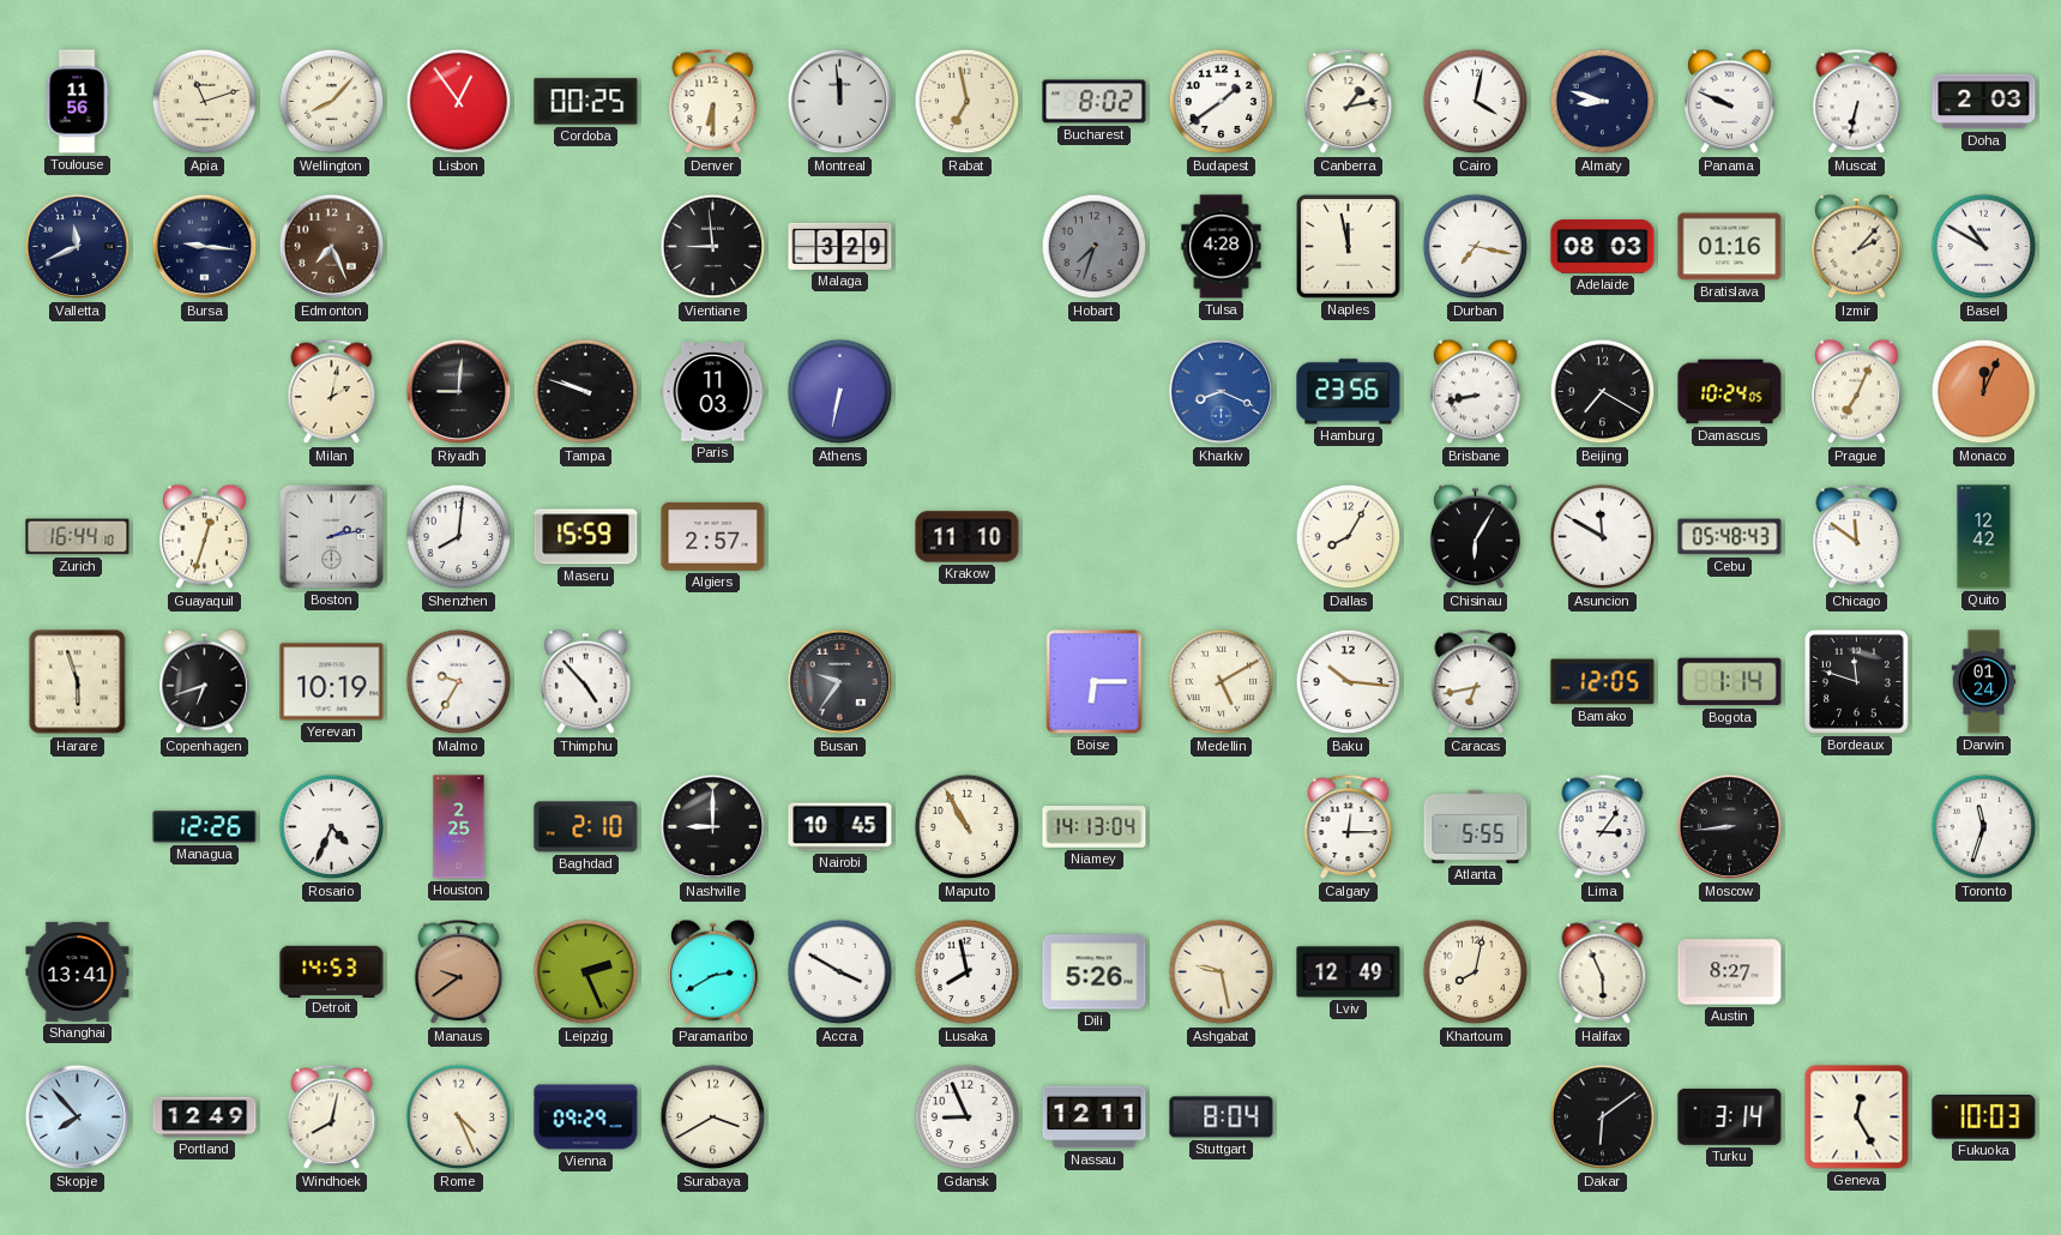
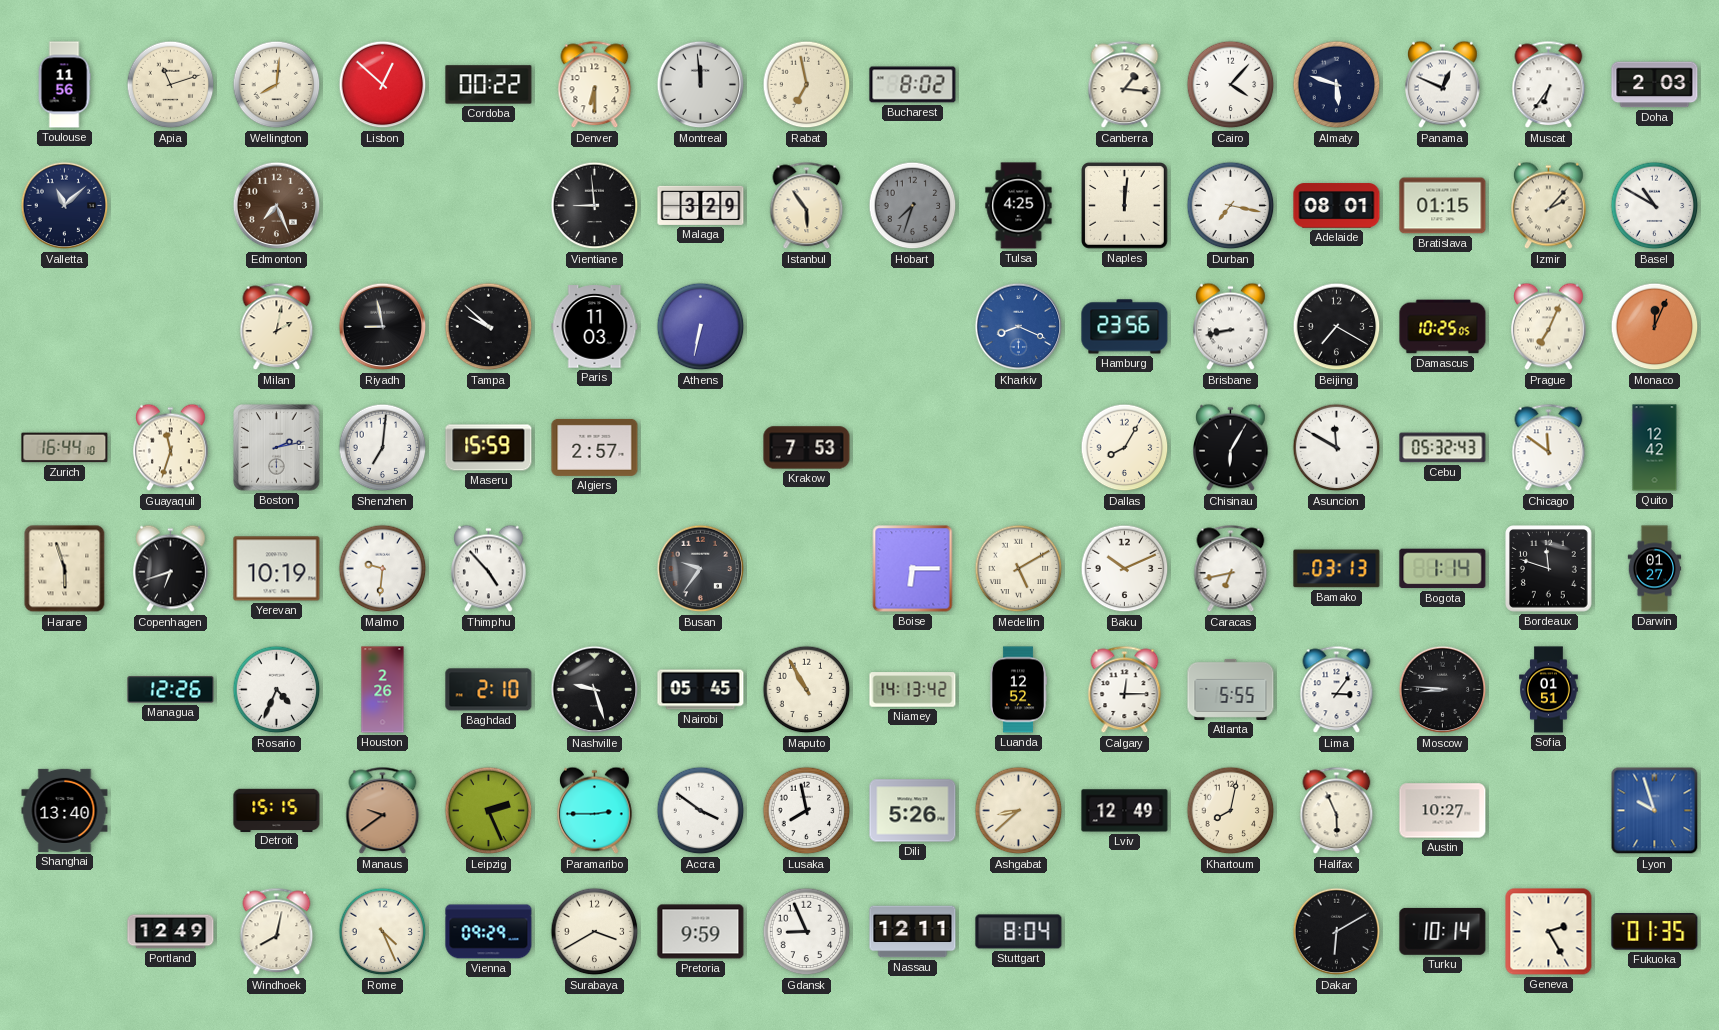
Wellington: 8:07 -> 8:01 (277, 85)
Lisbon: 12:54 -> 12:52 (383, 85)
Cordoba: 00:25 -> 00:22 (489, 85)
Budapest: 1:39 -> none (1222, 102)
Canberra: 1:13 -> 1:16 (1125, 85)
Cairo: 4:02 -> 4:07 (1231, 85)
Almaty: 8:48 -> 5:48 (1337, 85)
Panama: 9:49 -> 12:49 (1443, 85)
Muscat: 6:32 -> 6:36 (1549, 85)
Valletta: 11:41 -> 11:08 (65, 206)
Bursa: 9:16 -> none (205, 247)
Istanbul: none -> 5:54 (807, 206)
Tulsa: 4:28 -> 4:25 (1019, 206)
Naples: 11:58 -> 12:01 (1125, 206)
Adelaide: 08:03 -> 08:01 (1337, 206)
Bratislava: 01:16 -> 01:15 (1443, 206)
Riyadh: 9:01 -> 8:58 (383, 327)
Tampa: 9:48 -> 9:52 (489, 327)
Damascus: 10:24 -> 10:25 (1443, 327)
Guayaquil: 12:33 -> 11:33 (171, 448)
Shenzhen: 8:01 -> 7:01 (383, 448)
Krakow: 11:10 -> 7:53 (807, 448)
Cebu: 05:48 -> 05:32 (1443, 448)
Malmo: 9:35 -> 9:31 (383, 569)
Baku: 10:16 -> 10:11 (1125, 569)
Bamako: 12:05 -> 03:13 (1337, 569)
Darwin: 01:24 -> 01:27 (1655, 569)
Houston: 2:25 -> 2:26 (383, 690)
Nashville: 9:00 -> 9:27 (595, 690)
Nairobi: 10:45 -> 05:45 (701, 690)
Niamey: 14:13:04 -> 14:13:42 (913, 690)
Luanda: none -> 12:52 (1018, 690)
Moscow: 8:44 -> 8:46 (1443, 690)
Sofia: none -> 01:51 (1549, 690)
Toronto: 11:33 -> none (1984, 827)
Shanghai: 13:41 -> 13:40 (65, 810)
Detroit: 14:53 -> 15:15 (277, 810)
Paramaribo: 2:40 -> 2:45 (595, 811)
Accra: 3:50 -> 3:51 (701, 811)
Ashgabat: 9:28 -> 8:38 (1019, 811)
Austin: 8:27 -> 10:27 (1443, 811)
Lyon: none -> 9:57 (1655, 811)
Skopje: 7:53 -> none (78, 1117)
Pretoria: none -> 9:59 (701, 932)
Dakar: 6:09 -> 6:10 (1337, 932)
Turku: 3:14 -> 10:14 (1443, 931)
Geneva: 12:25 -> 2:25 (1549, 932)
Fukuoka: 10:03 -> 01:35 (1655, 932)
